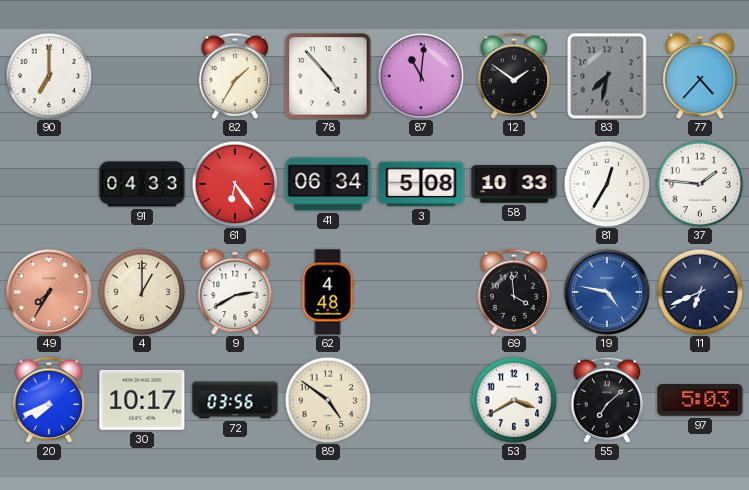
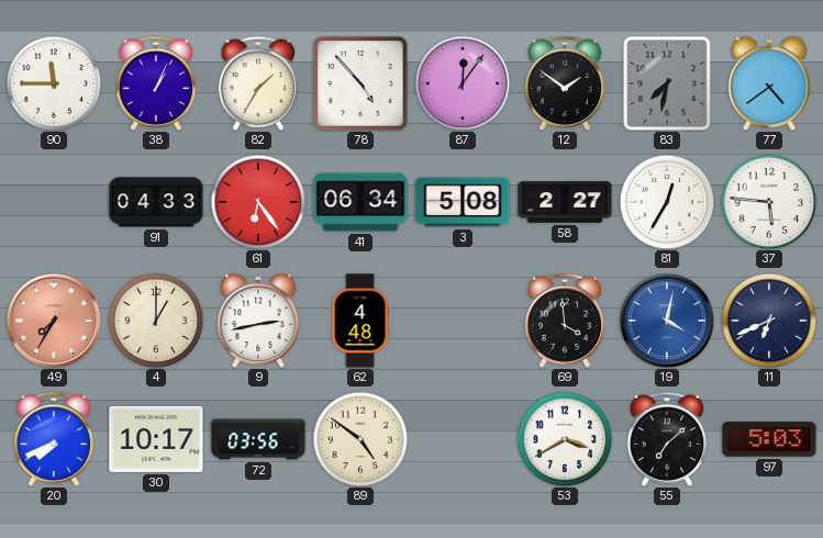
90: 7:00 -> 11:45 (54, 83)
38: none -> 1:04 (156, 83)
87: 11:01 -> 12:06 (463, 83)
77: 4:37 -> 4:39 (769, 83)
58: 10:33 -> 2:27 (565, 202)
37: 1:46 -> 5:46 (769, 202)
9: 2:40 -> 2:43 (258, 321)
19: 4:47 -> 4:02 (667, 321)
